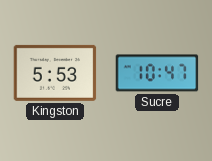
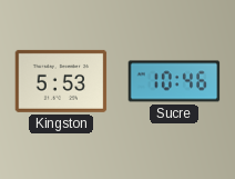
Sucre: 10:47 -> 10:46 (174, 81)
